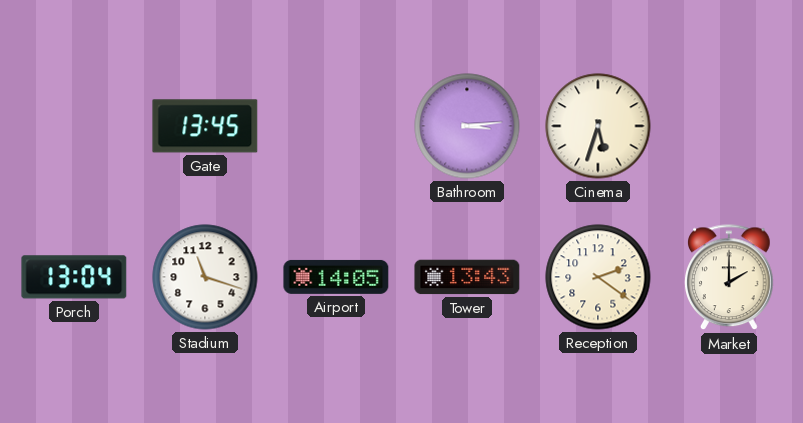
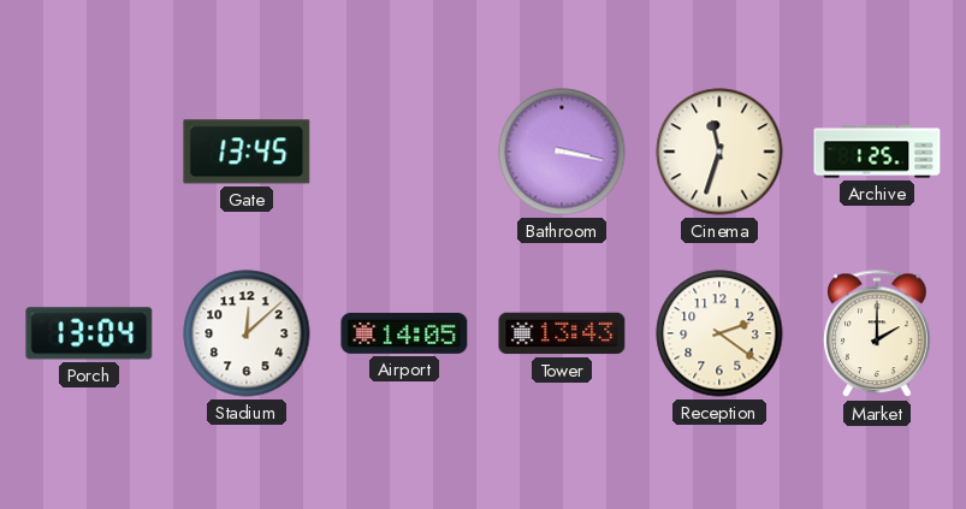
Bathroom: 3:14 -> 3:17 (562, 152)
Cinema: 5:33 -> 11:33 (719, 152)
Archive: none -> 1:25 (877, 152)
Stadium: 11:18 -> 12:08 (247, 333)
